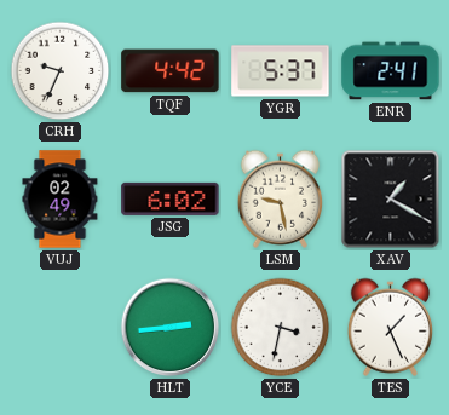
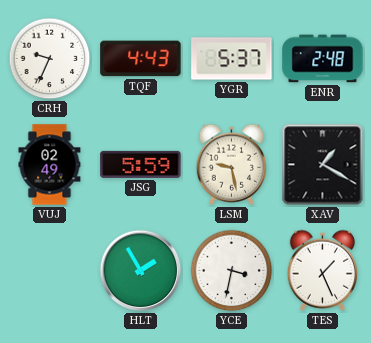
TQF: 4:42 -> 4:43 (141, 59)
ENR: 2:41 -> 2:48 (323, 59)
JSG: 6:02 -> 5:59 (141, 164)
HLT: 2:44 -> 1:55 (141, 271)
